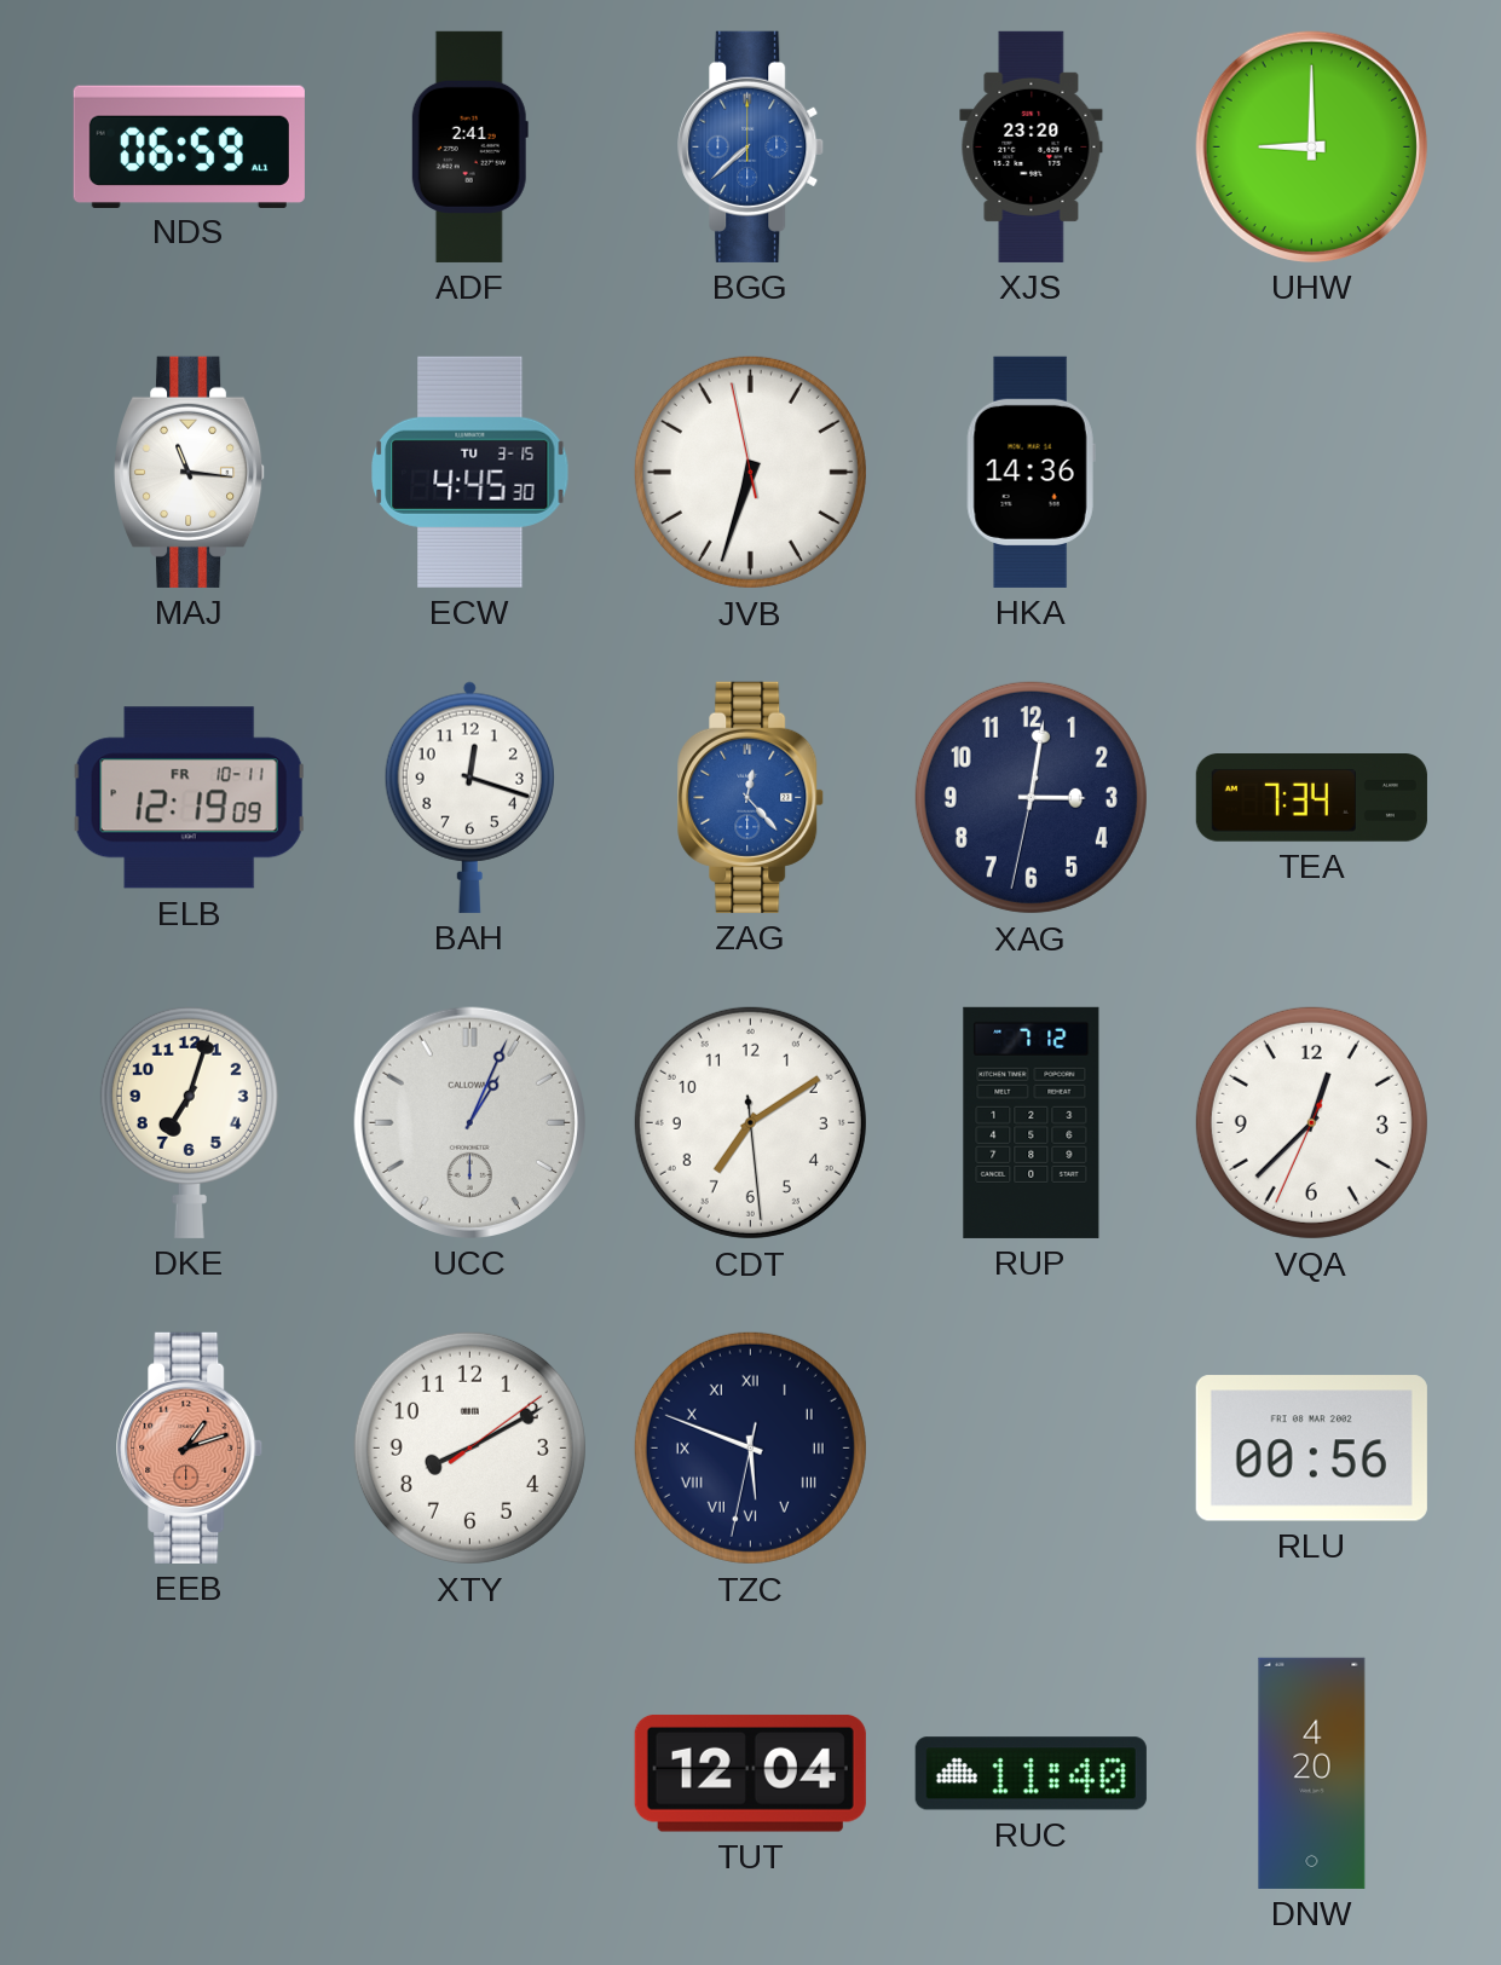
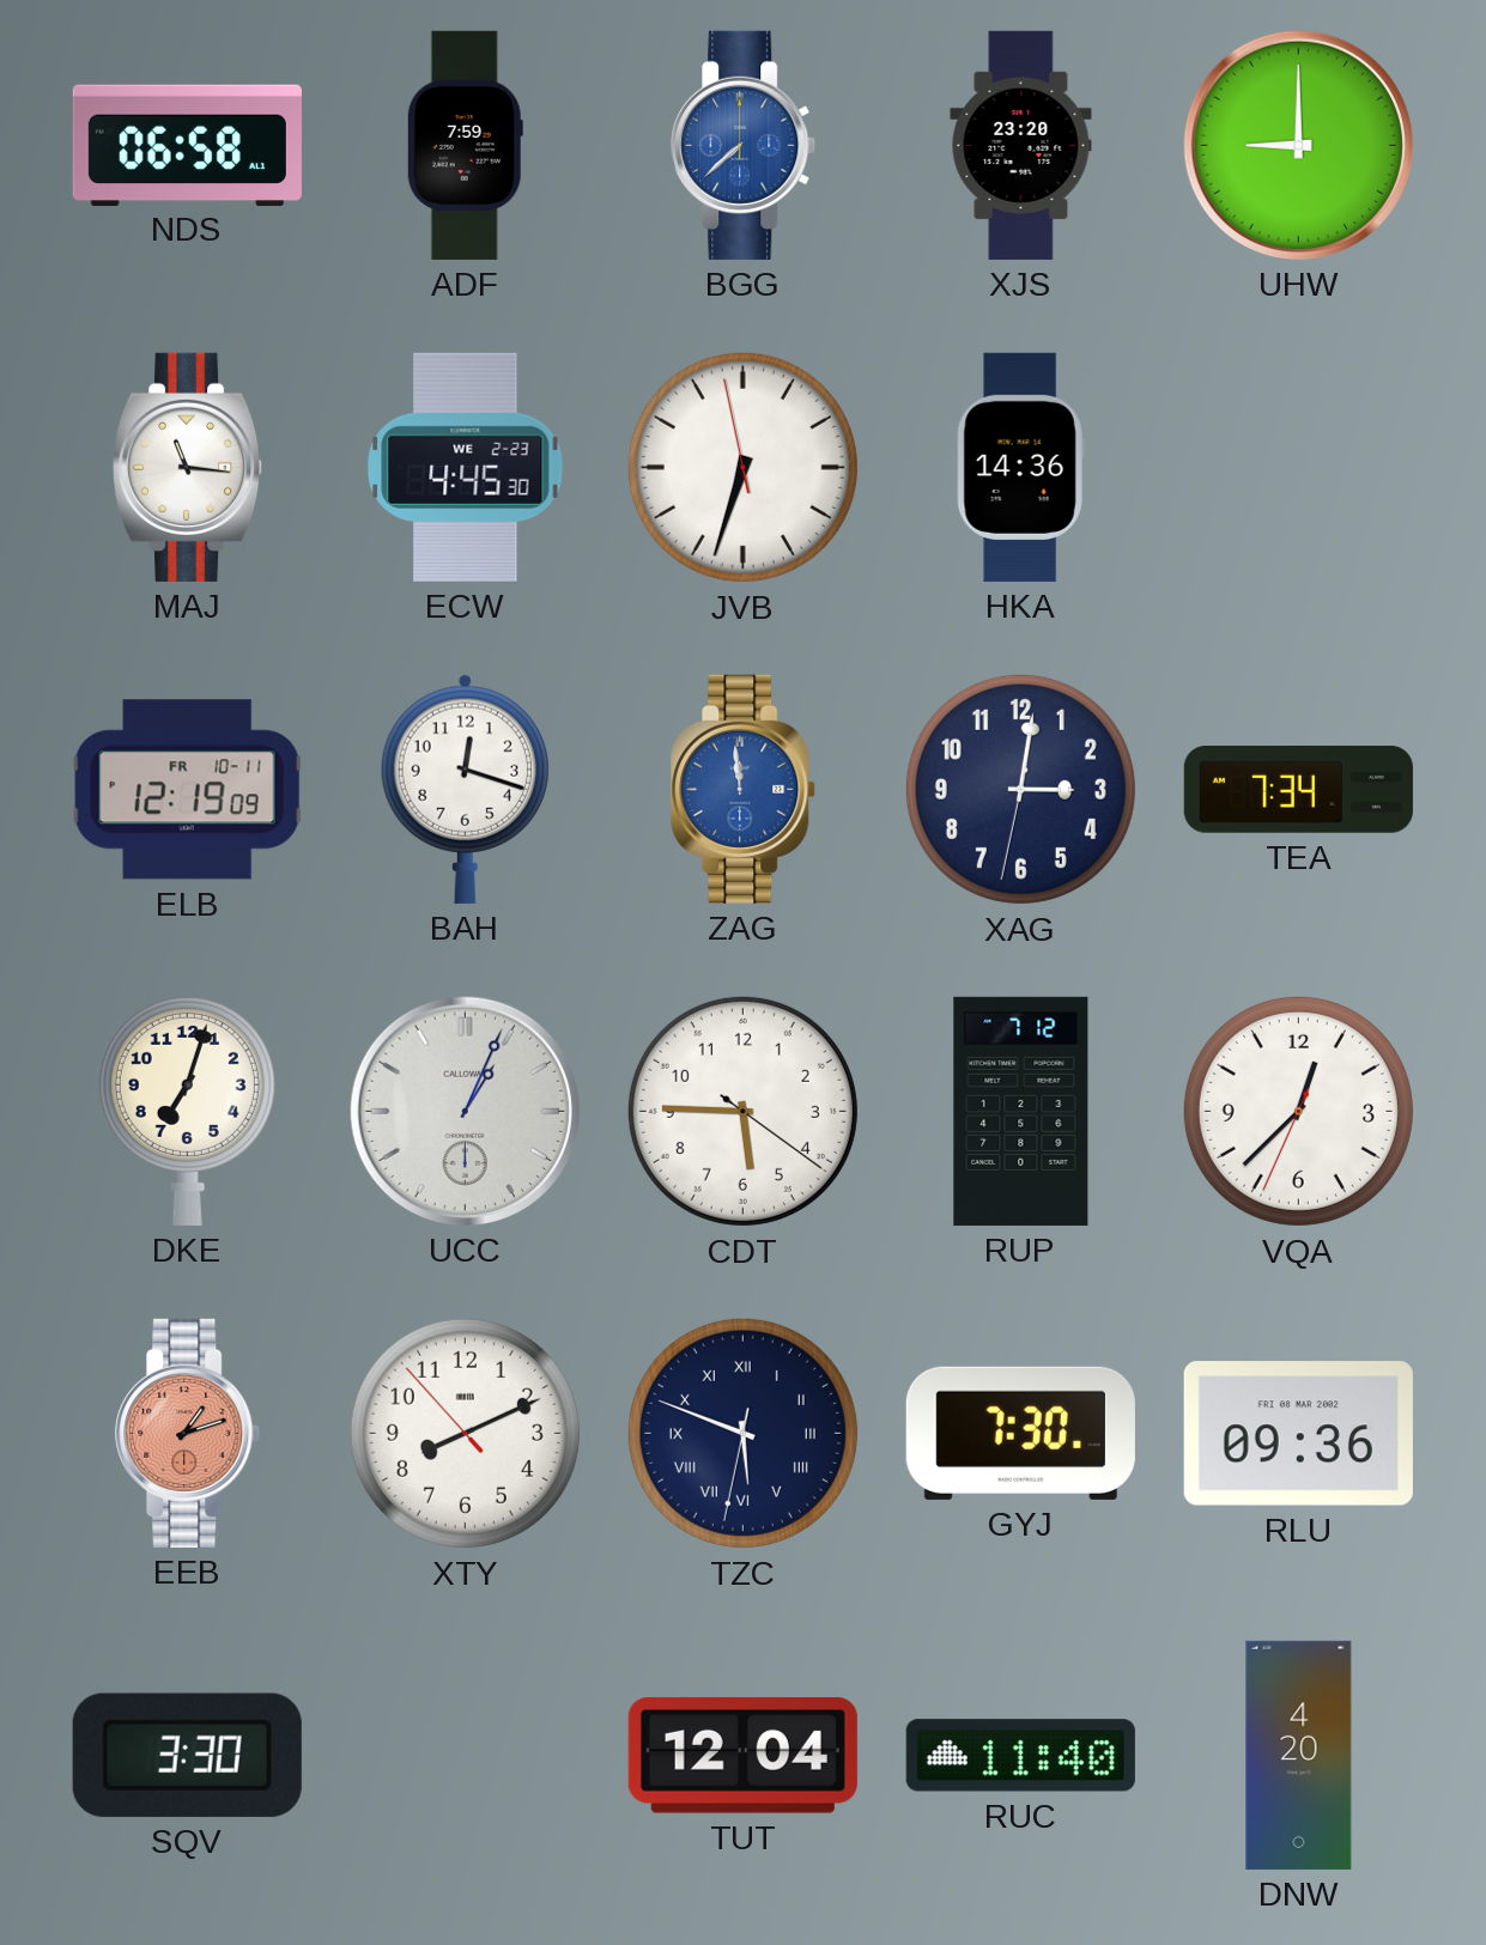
NDS: 06:59 -> 06:58 (187, 145)
ADF: 2:41 -> 7:59 (465, 145)
ECW date: TU 3-15 -> WE 2-23 (466, 467)
ZAG: 12:23 -> 11:59 (744, 789)
CDT: 7:09 -> 5:45 (742, 1111)
XTY: 8:10:09 -> 8:10:53 (465, 1433)
GYJ: none -> 7:30 (1020, 1433)
RLU: 00:56 -> 09:36 (1298, 1434)
SQV: none -> 3:30 (187, 1755)
